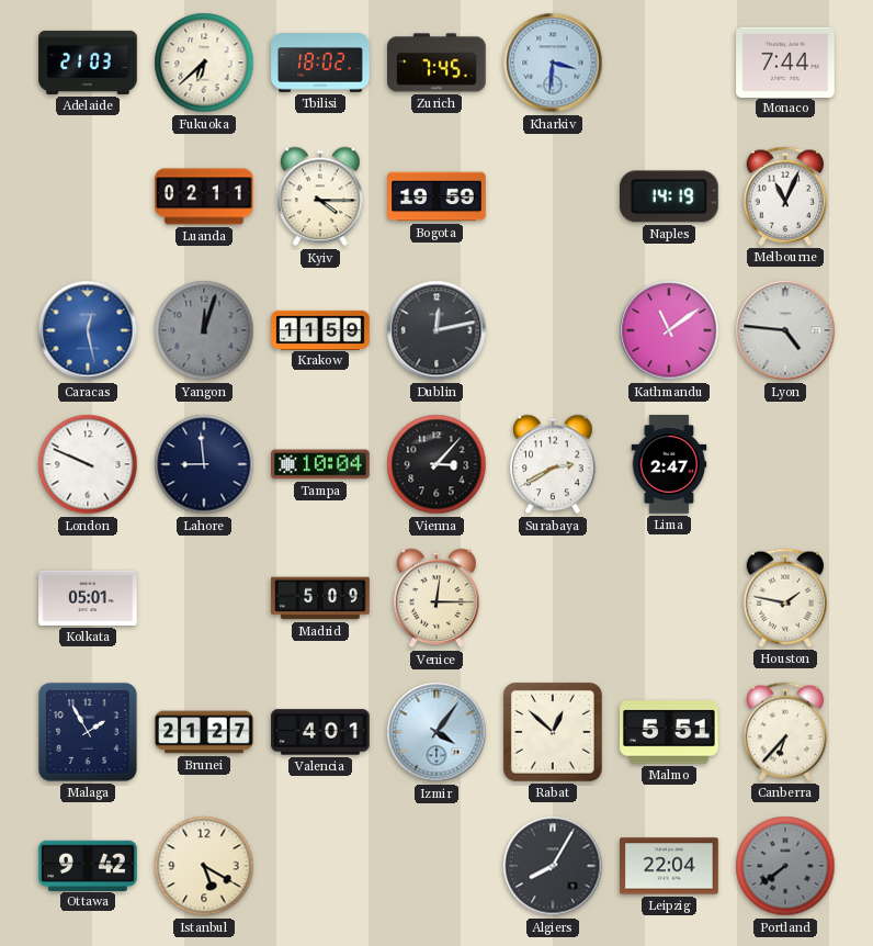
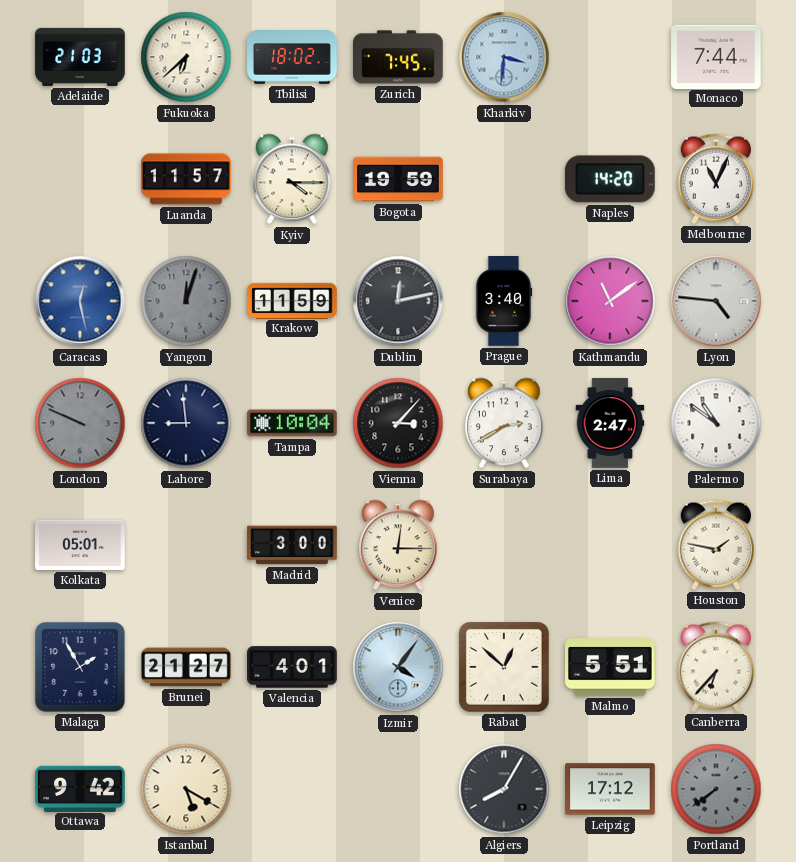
Luanda: 02:11 -> 11:57 (186, 179)
Naples: 14:19 -> 14:20 (610, 179)
Prague: none -> 3:40 (504, 301)
London dial: white -> grey (80, 423)
Palermo: none -> 10:51 (716, 423)
Madrid: 5:09 -> 3:00 (292, 545)
Leipzig: 22:04 -> 17:12 (610, 789)
